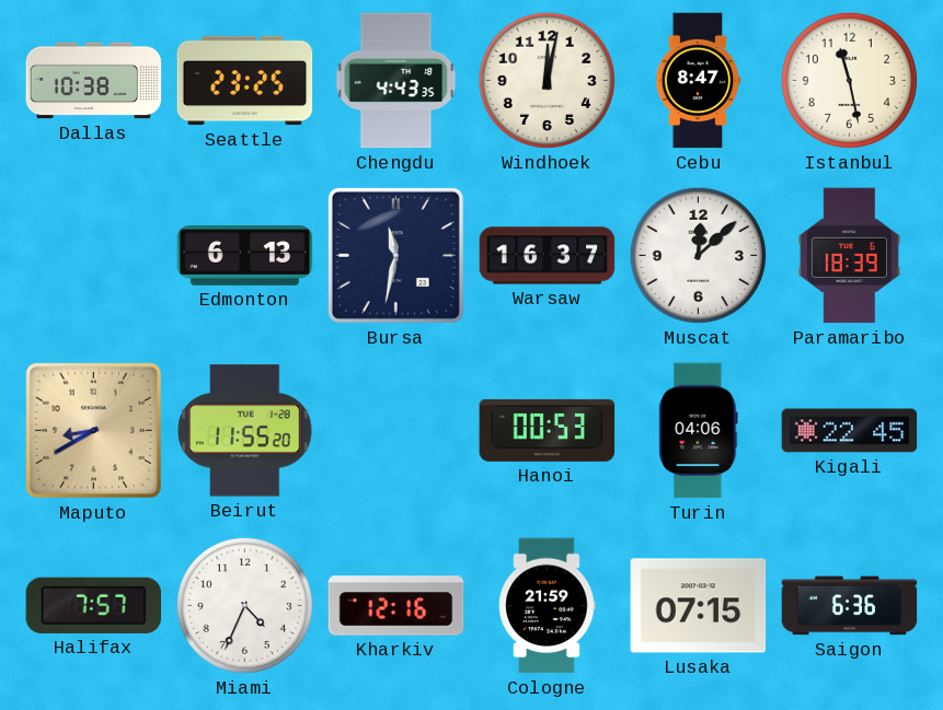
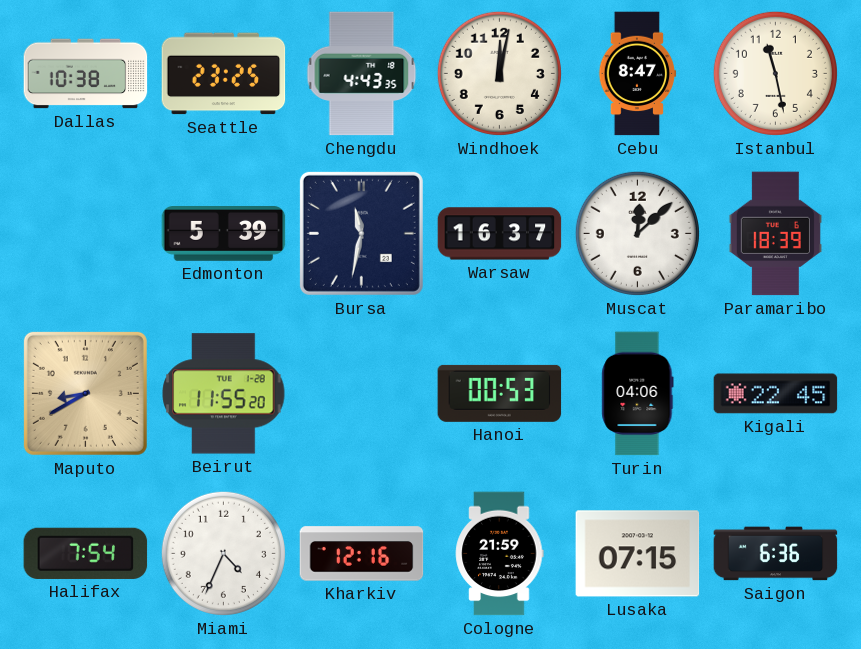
Edmonton: 6:13 -> 5:39 (224, 234)
Halifax: 7:57 -> 7:54 (86, 553)
